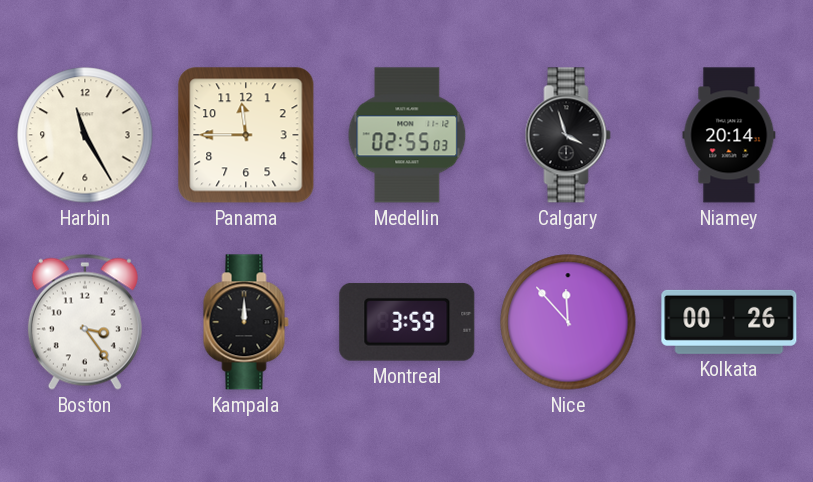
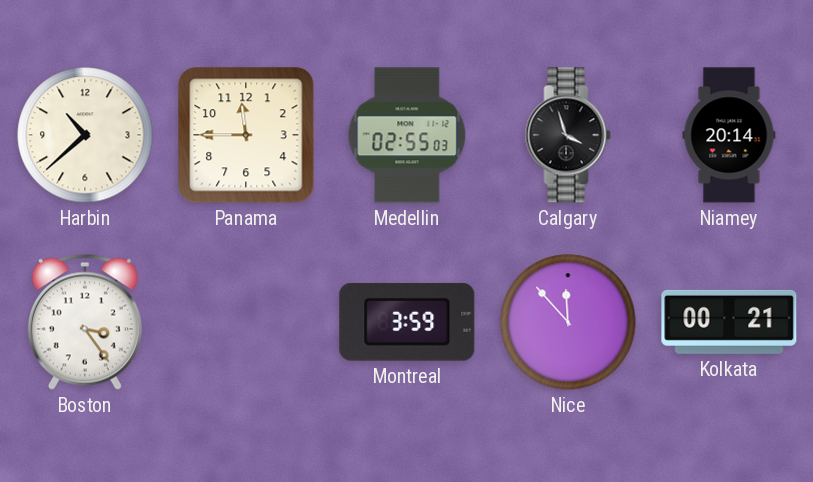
Harbin: 11:25 -> 10:38 (85, 135)
Kampala: 12:00 -> none (246, 322)
Kolkata: 00:26 -> 00:21 (729, 322)
